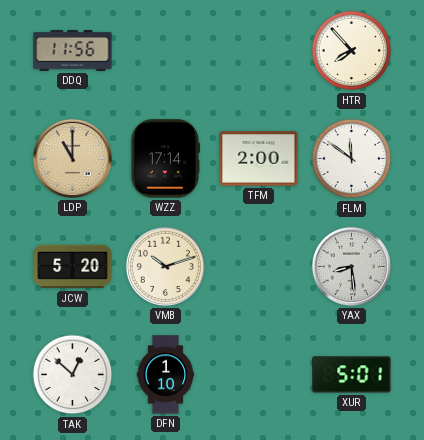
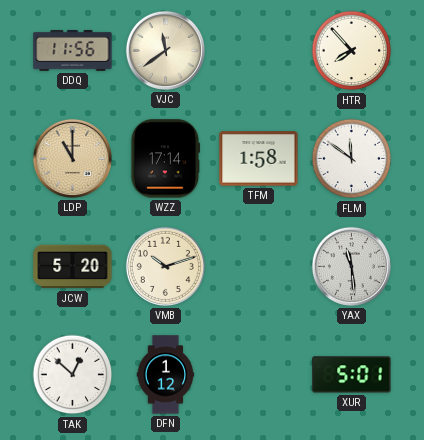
VJC: none -> 11:39 (165, 50)
TFM: 2:00 -> 1:58 (259, 159)
YAX: 8:29 -> 11:29 (351, 266)
DFN: 1:10 -> 1:12 (166, 375)
